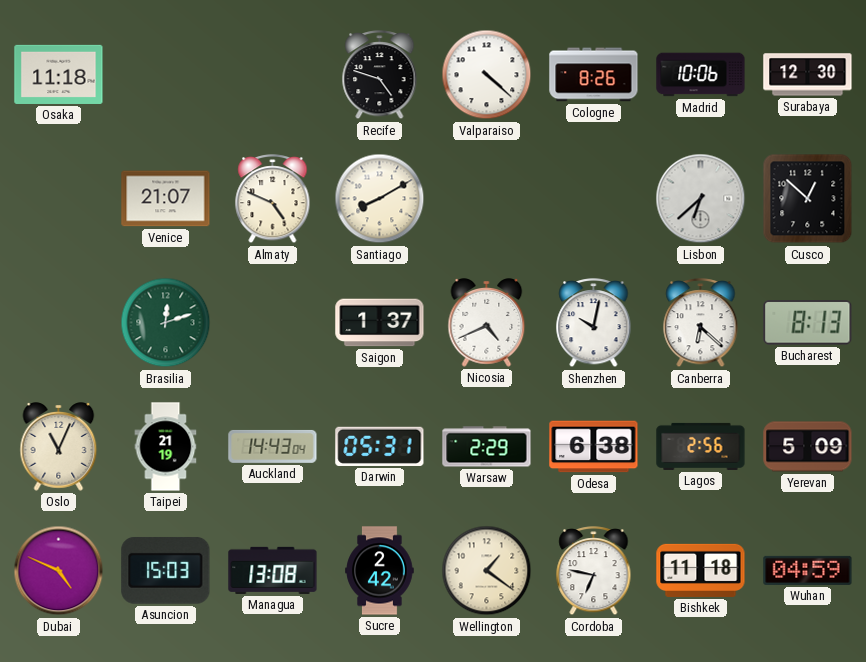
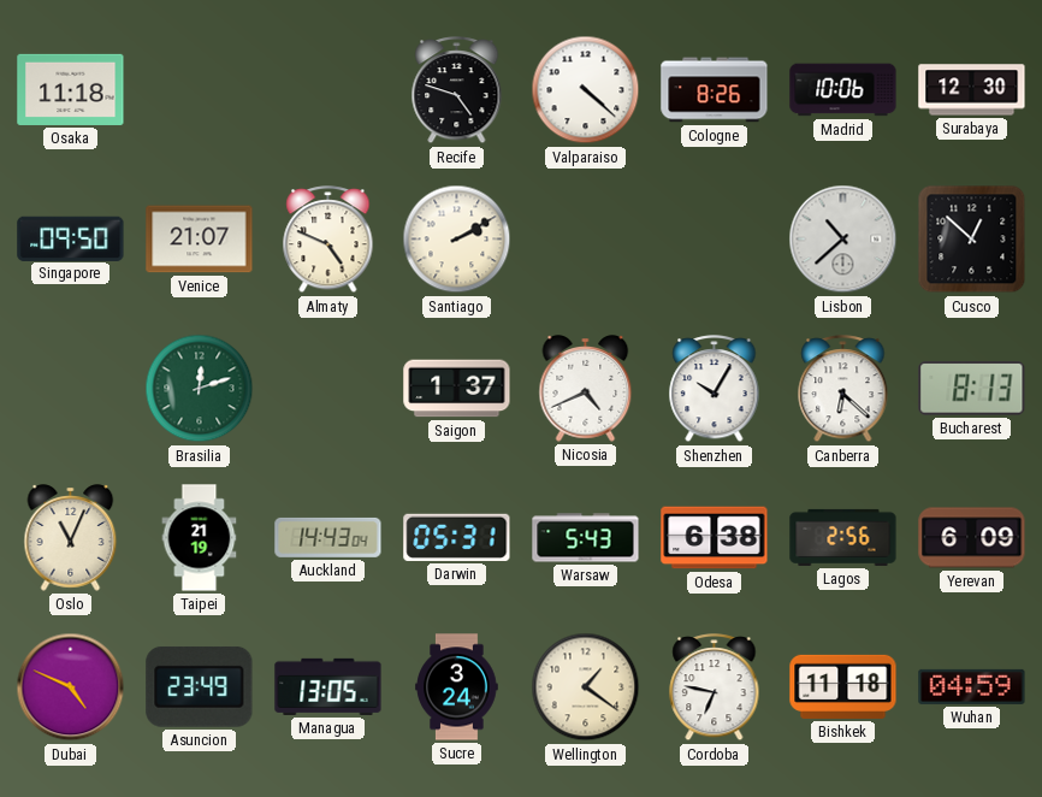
Singapore: none -> 09:50 (71, 238)
Santiago: 8:10 -> 2:10 (457, 240)
Lisbon: 6:38 -> 10:38 (843, 240)
Shenzhen: 10:02 -> 10:05 (715, 389)
Warsaw: 2:29 -> 5:43 (586, 538)
Yerevan: 5:09 -> 6:09 (972, 538)
Asuncion: 15:03 -> 23:49 (200, 686)
Managua: 13:08 -> 13:05 (328, 686)
Sucre: 2:42 -> 3:24 (457, 687)
